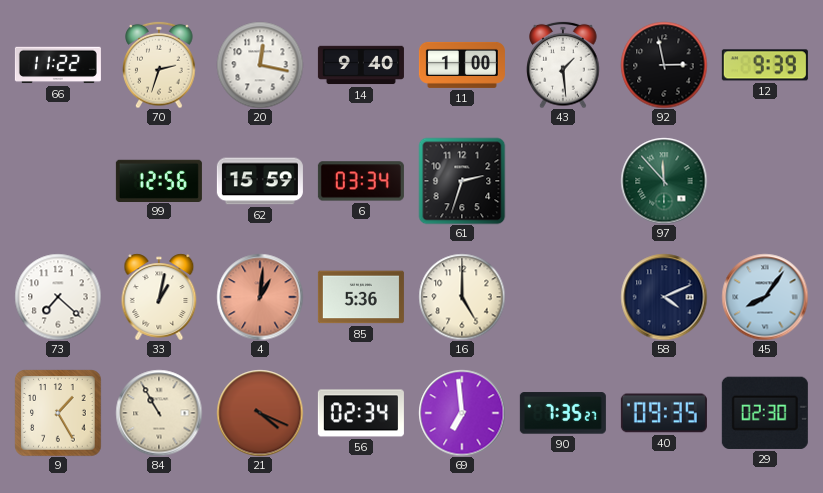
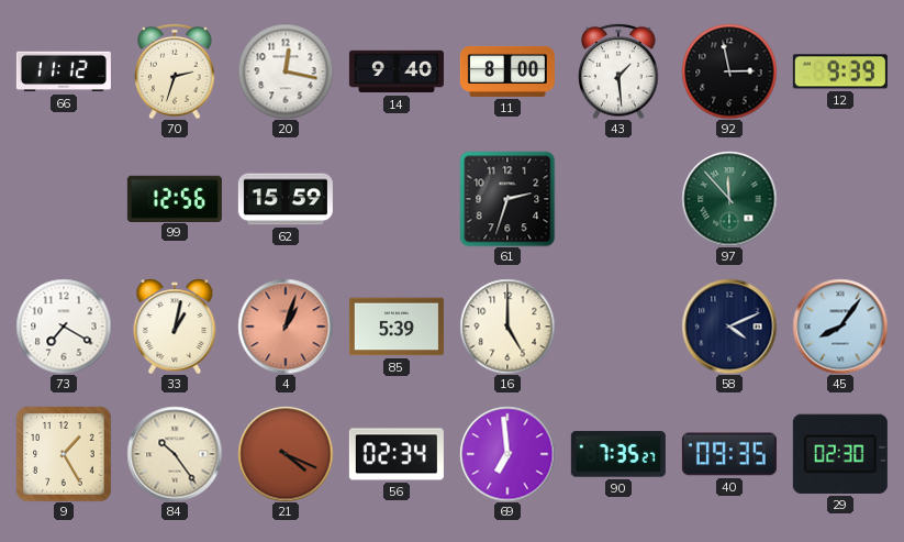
66: 11:22 -> 11:12 (64, 71)
11: 1:00 -> 8:00 (507, 71)
6: 03:34 -> none (361, 181)
73: 7:22 -> 7:20 (64, 327)
4: 1:01 -> 1:03 (286, 327)
85: 5:36 -> 5:39 (397, 327)
84: 10:55 -> 10:24 (175, 454)
